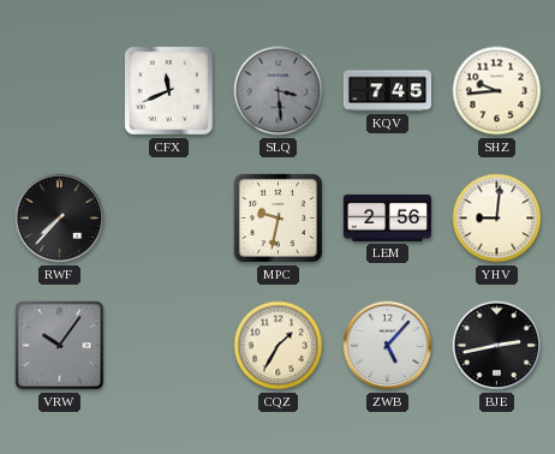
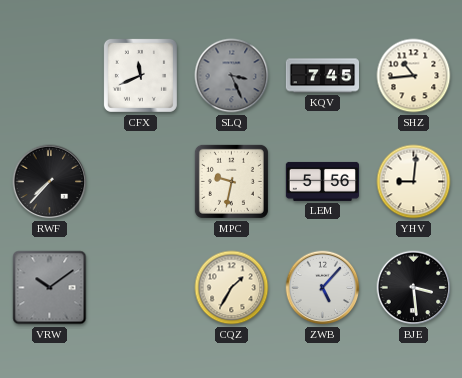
SLQ: 3:29 -> 3:26 (232, 76)
SHZ: 9:44 -> 10:44 (414, 76)
LEM: 2:56 -> 5:56 (322, 181)
VRW: 10:06 -> 10:09 (50, 288)
BJE: 2:43 -> 3:29 (414, 288)
